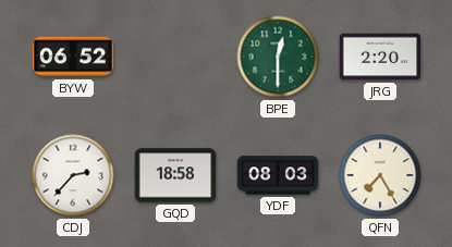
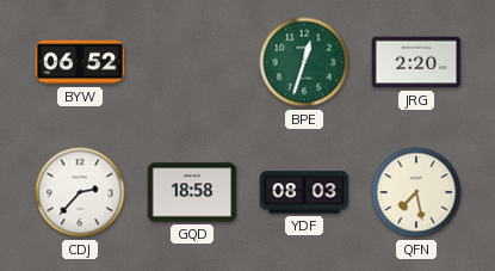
BPE: 12:30 -> 12:33 (304, 62)
QFN: 7:25 -> 7:28 (416, 192)
